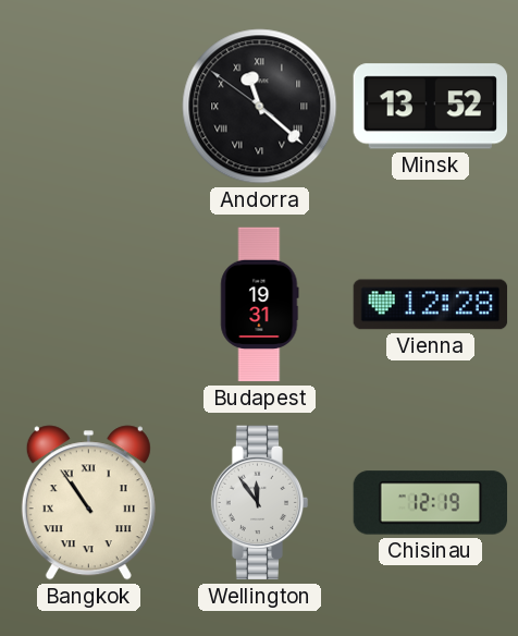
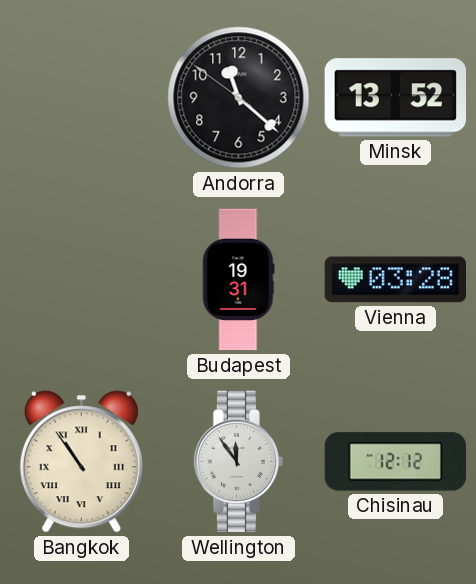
Andorra numerals: Roman -> Arabic (239, 98)
Vienna: 12:28 -> 03:28 (396, 280)
Chisinau: 12:19 -> 12:12 (395, 462)
